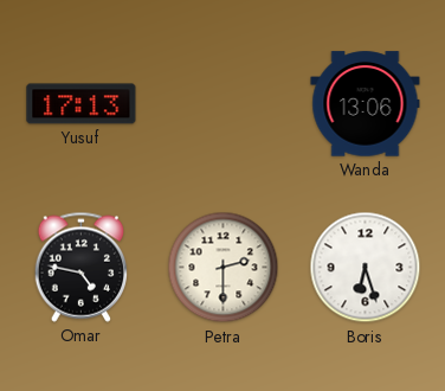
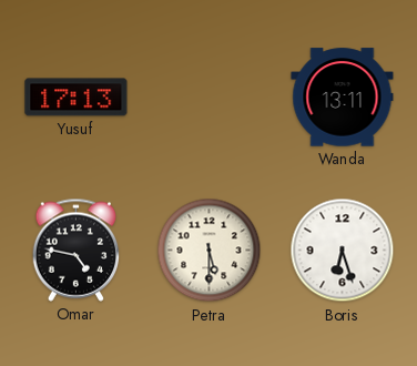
Wanda: 13:06 -> 13:11 (343, 98)
Petra: 2:30 -> 5:30 (210, 251)
